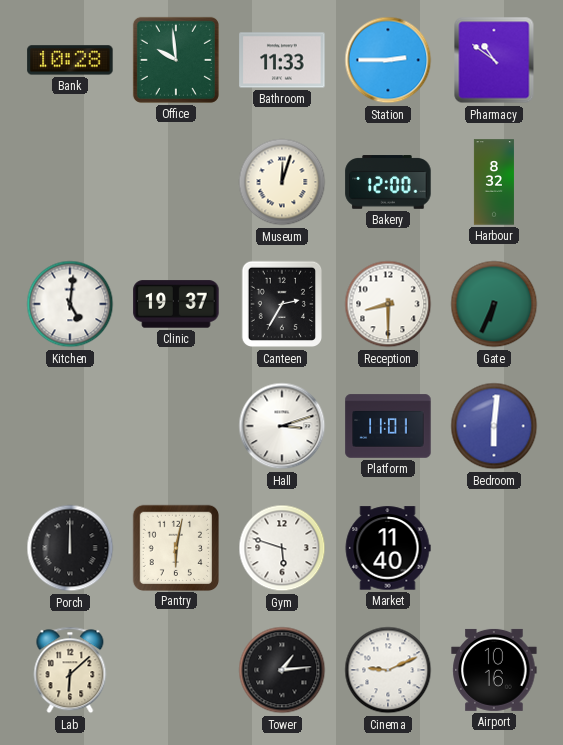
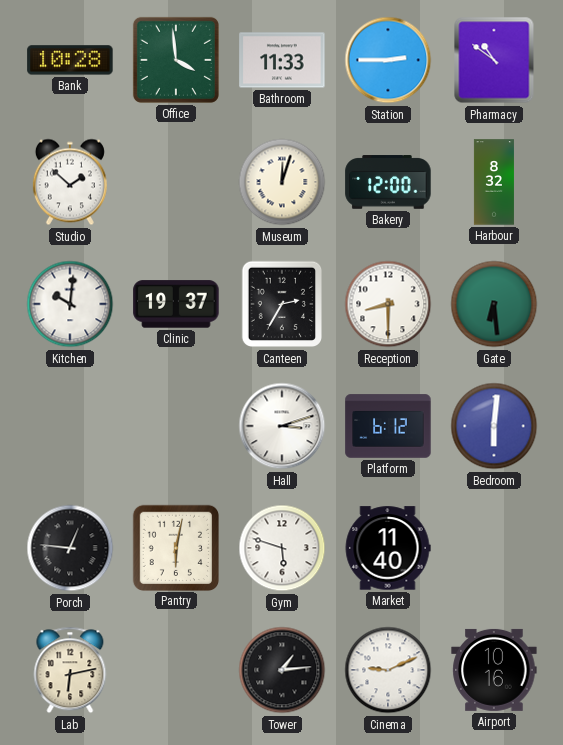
Office: 9:59 -> 3:59 (176, 60)
Studio: none -> 1:52 (70, 182)
Kitchen: 5:01 -> 10:01 (70, 304)
Gate: 6:34 -> 6:29 (494, 304)
Platform: 11:01 -> 6:12 (388, 426)
Porch: 12:00 -> 12:46 (70, 548)
Lab: 6:08 -> 6:13 (70, 670)
